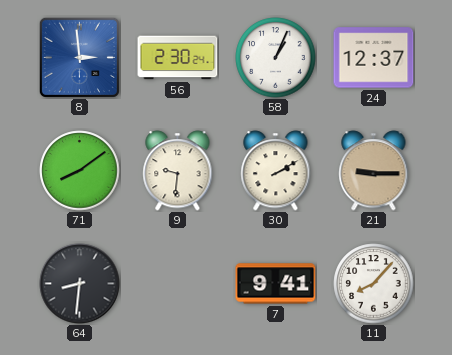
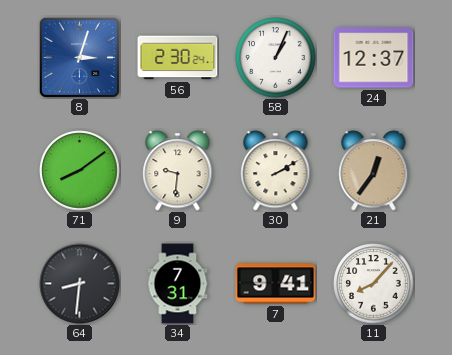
8: 2:59 -> 3:03 (79, 57)
21: 9:15 -> 12:36 (374, 171)
34: none -> 7:31 (178, 284)
